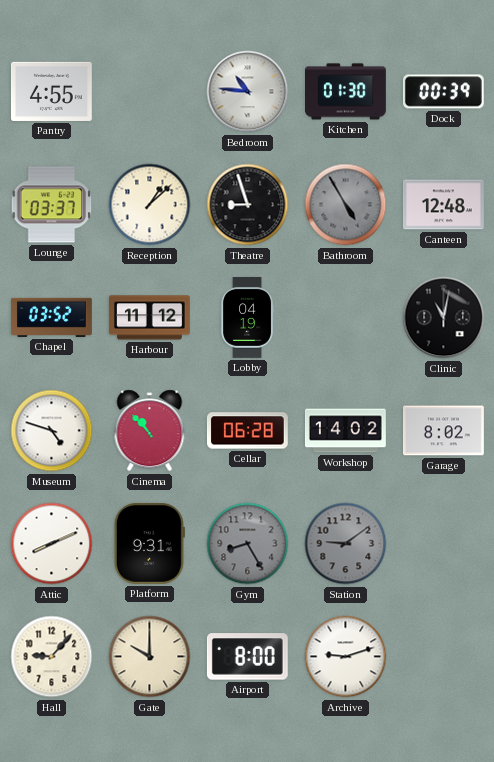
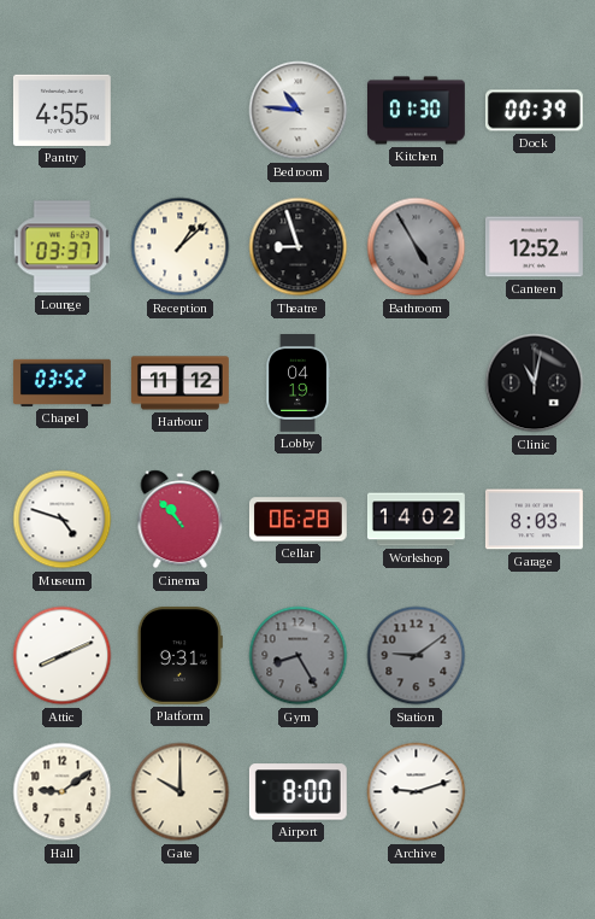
Canteen: 12:48 -> 12:52 (535, 247)
Garage: 8:02 -> 8:03 (534, 520)
Hall: 9:07 -> 9:09 (63, 792)
